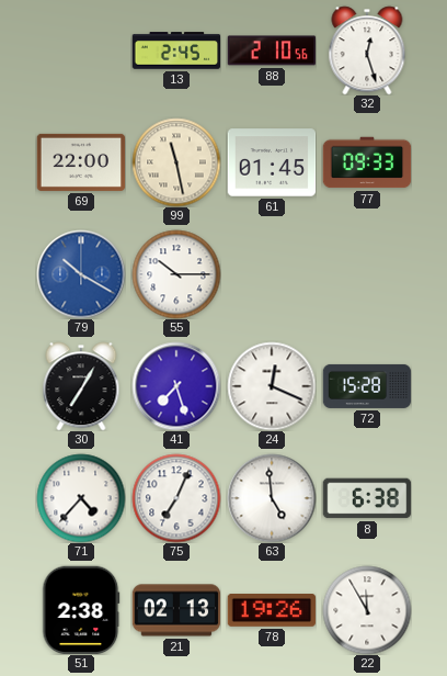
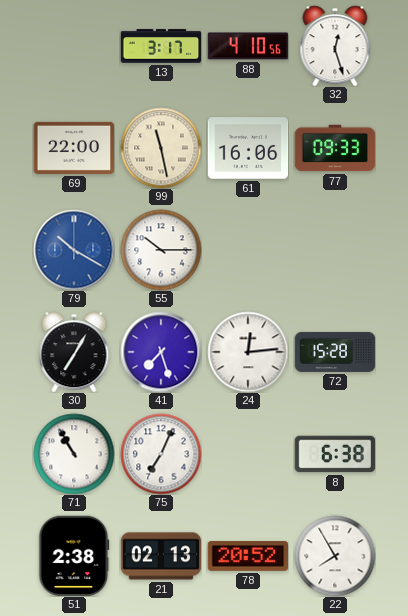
13: 2:45 -> 3:17 (161, 46)
88: 2:10 -> 4:10 (248, 46)
61: 01:45 -> 16:06 (248, 148)
24: 12:19 -> 12:14 (248, 352)
71: 4:37 -> 10:55 (74, 454)
63: 4:59 -> none (272, 498)
78: 19:26 -> 20:52 (248, 557)
22: 11:55 -> 7:55 (335, 556)
